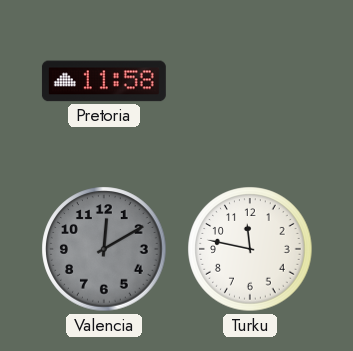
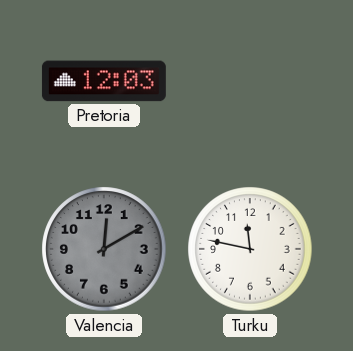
Pretoria: 11:58 -> 12:03 (104, 81)
